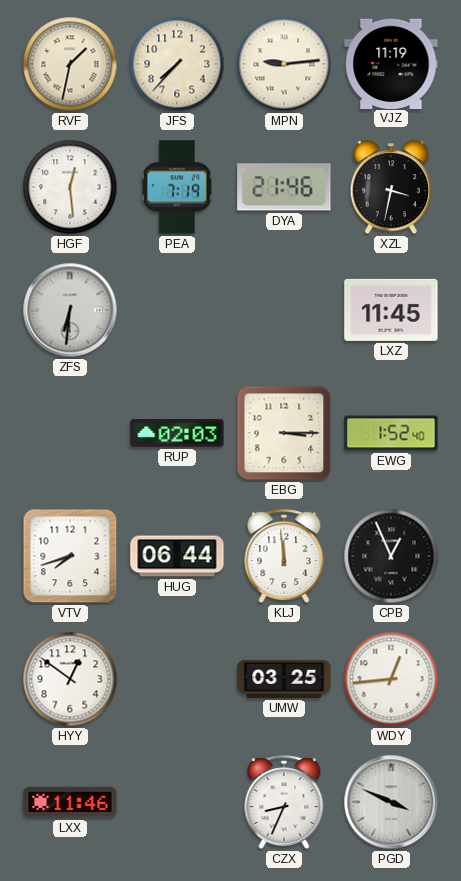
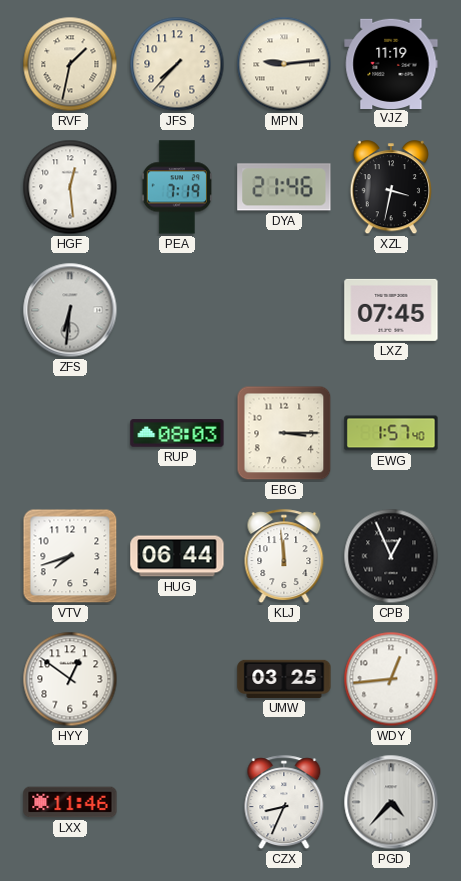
LXZ: 11:45 -> 07:45 (391, 310)
RUP: 02:03 -> 08:03 (177, 433)
EWG: 1:52 -> 1:57 (391, 433)
PGD: 3:49 -> 4:37 (391, 802)
